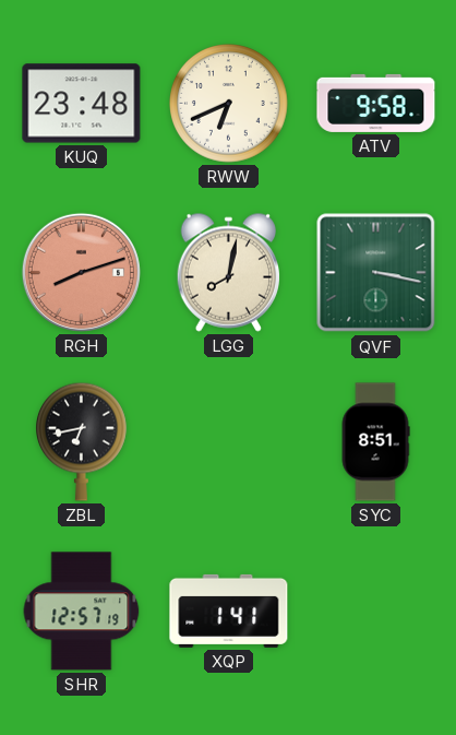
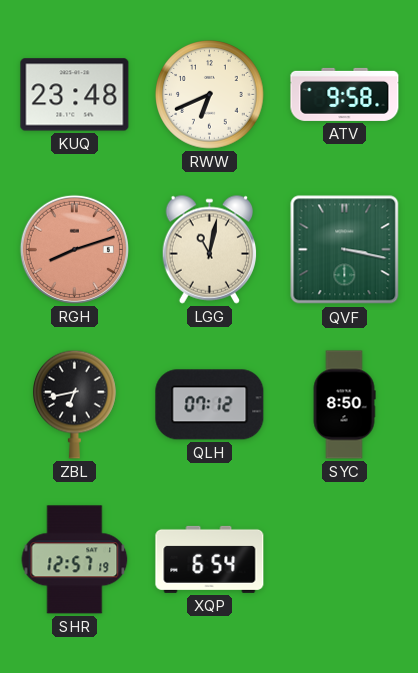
LGG: 8:02 -> 11:02 (209, 249)
QLH: none -> 07:12 (210, 405)
SYC: 8:51 -> 8:50 (344, 405)
XQP: 1:41 -> 6:54 (210, 559)
